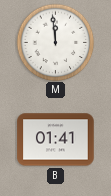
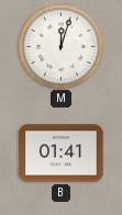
M: 11:59 -> 12:03 (60, 46)
